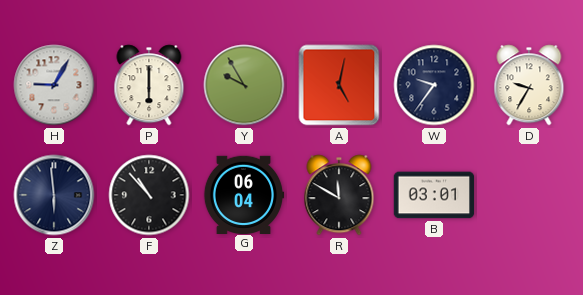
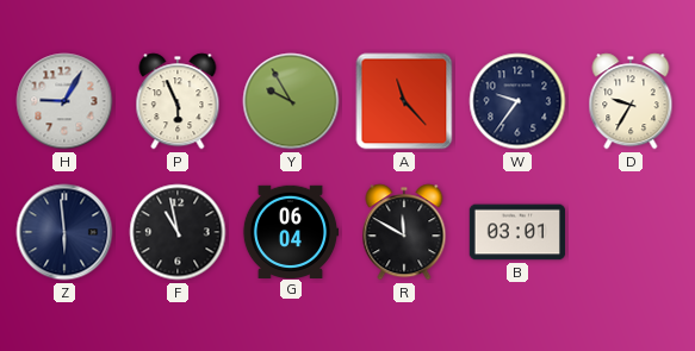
P: 6:00 -> 5:56 (178, 101)
A: 5:02 -> 11:23 (404, 101)
F: 10:53 -> 10:58 (178, 232)
